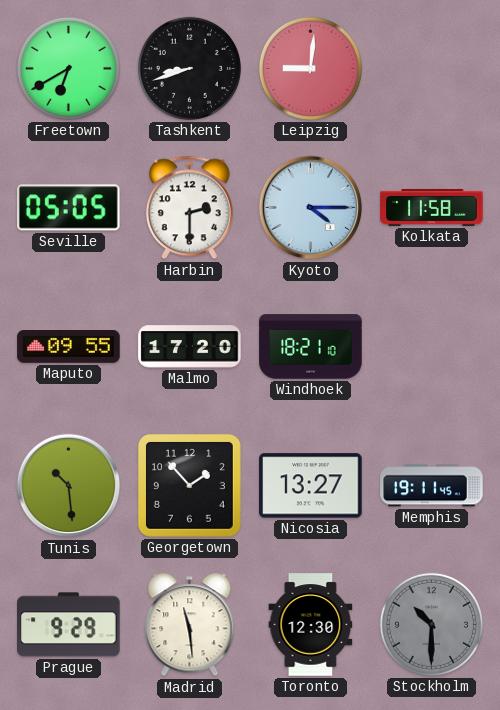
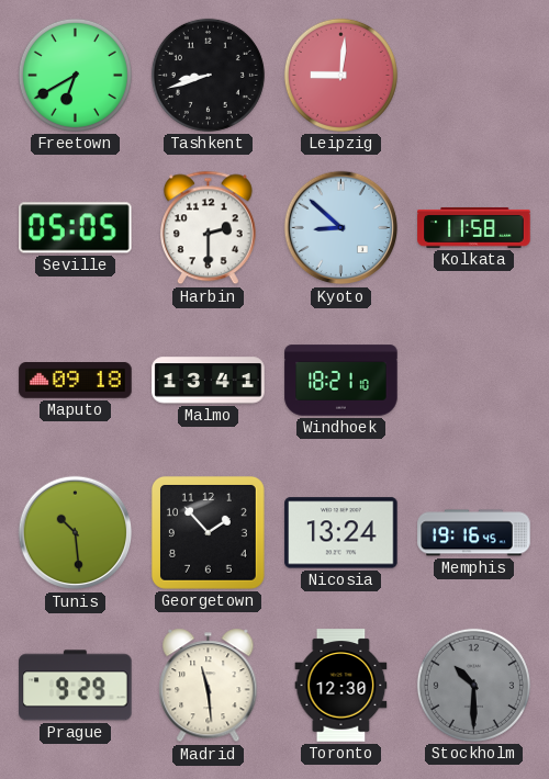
Kyoto: 4:15 -> 8:52 (341, 228)
Maputo: 09:55 -> 09:18 (76, 381)
Malmo: 17:20 -> 13:41 (209, 381)
Nicosia: 13:27 -> 13:24 (341, 533)
Memphis: 19:11 -> 19:16 (474, 533)
